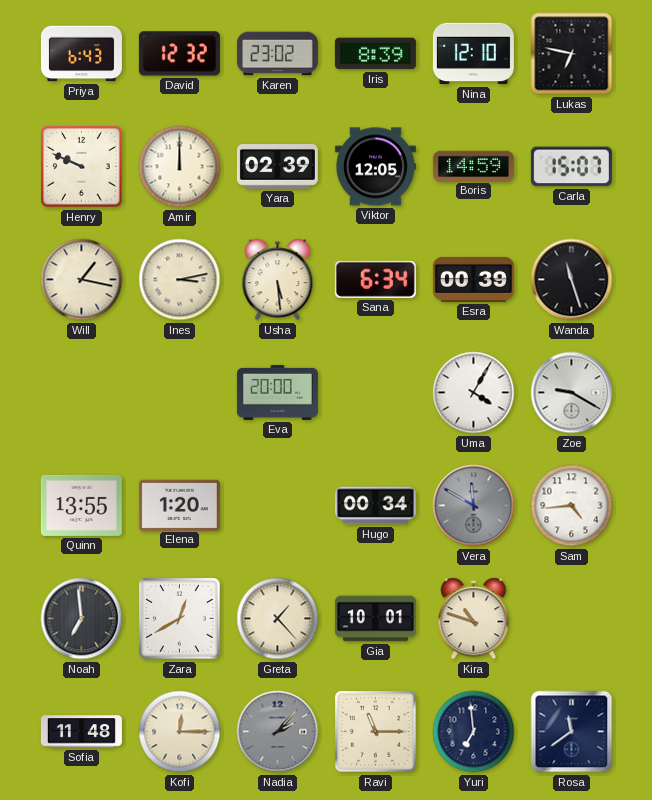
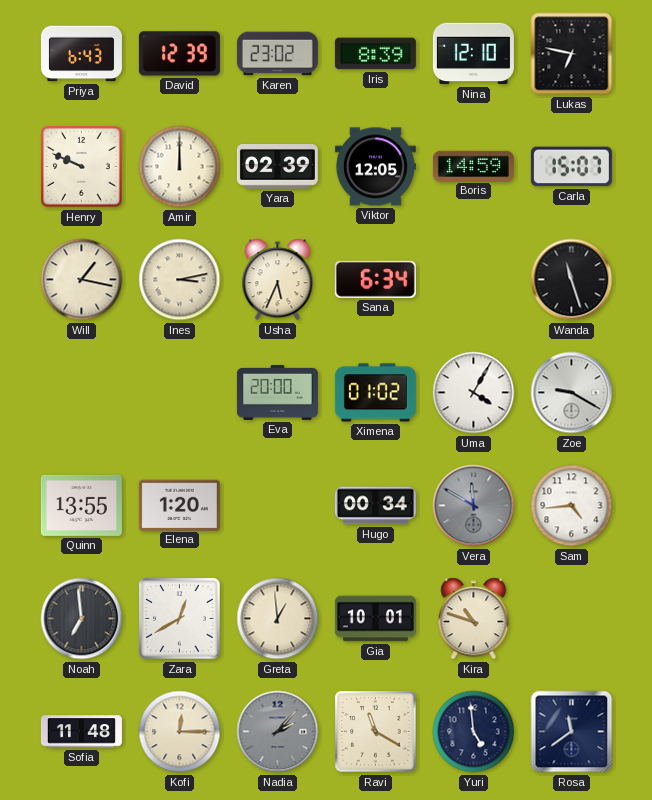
David: 12:32 -> 12:39 (179, 54)
Usha: 5:29 -> 5:34 (278, 280)
Esra: 00:39 -> none (473, 279)
Ximena: none -> 01:02 (375, 393)
Greta: 1:23 -> 12:59 (278, 619)
Ravi: 11:15 -> 11:20 (376, 732)
Yuri: 6:59 -> 4:59 (474, 732)
